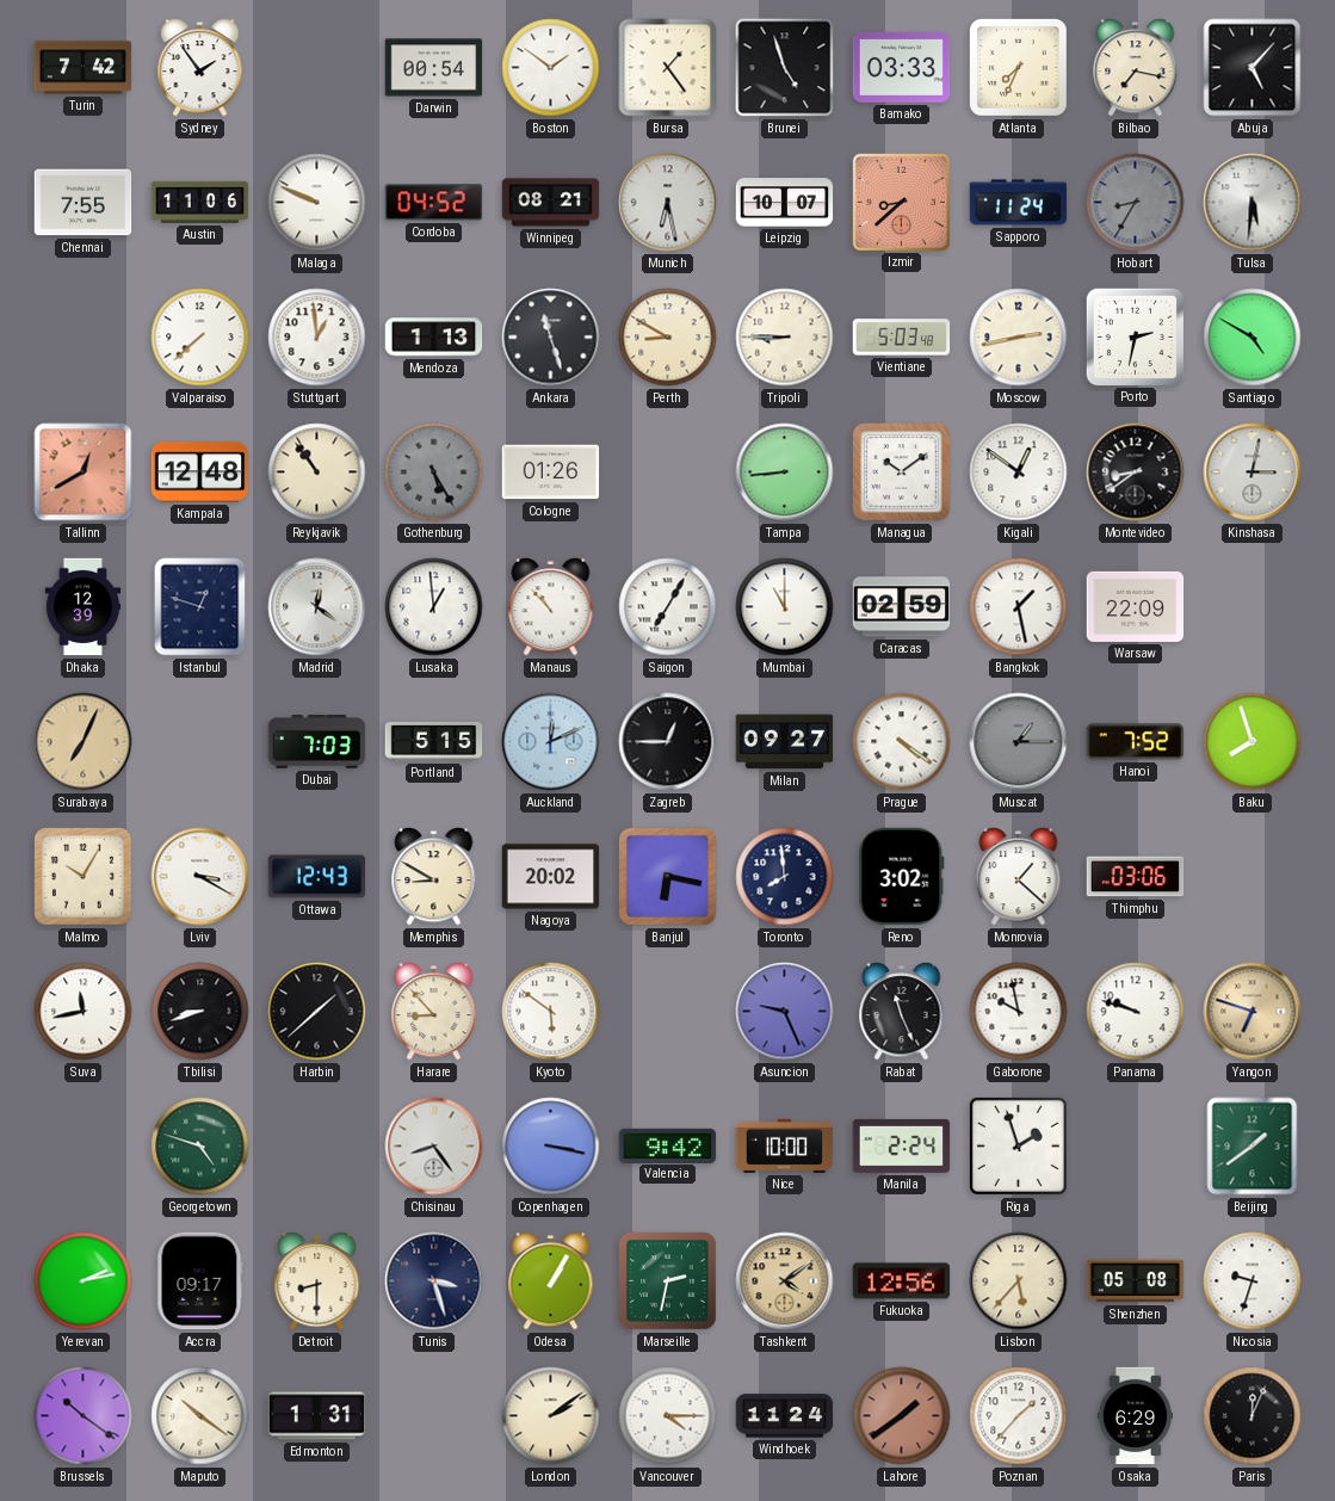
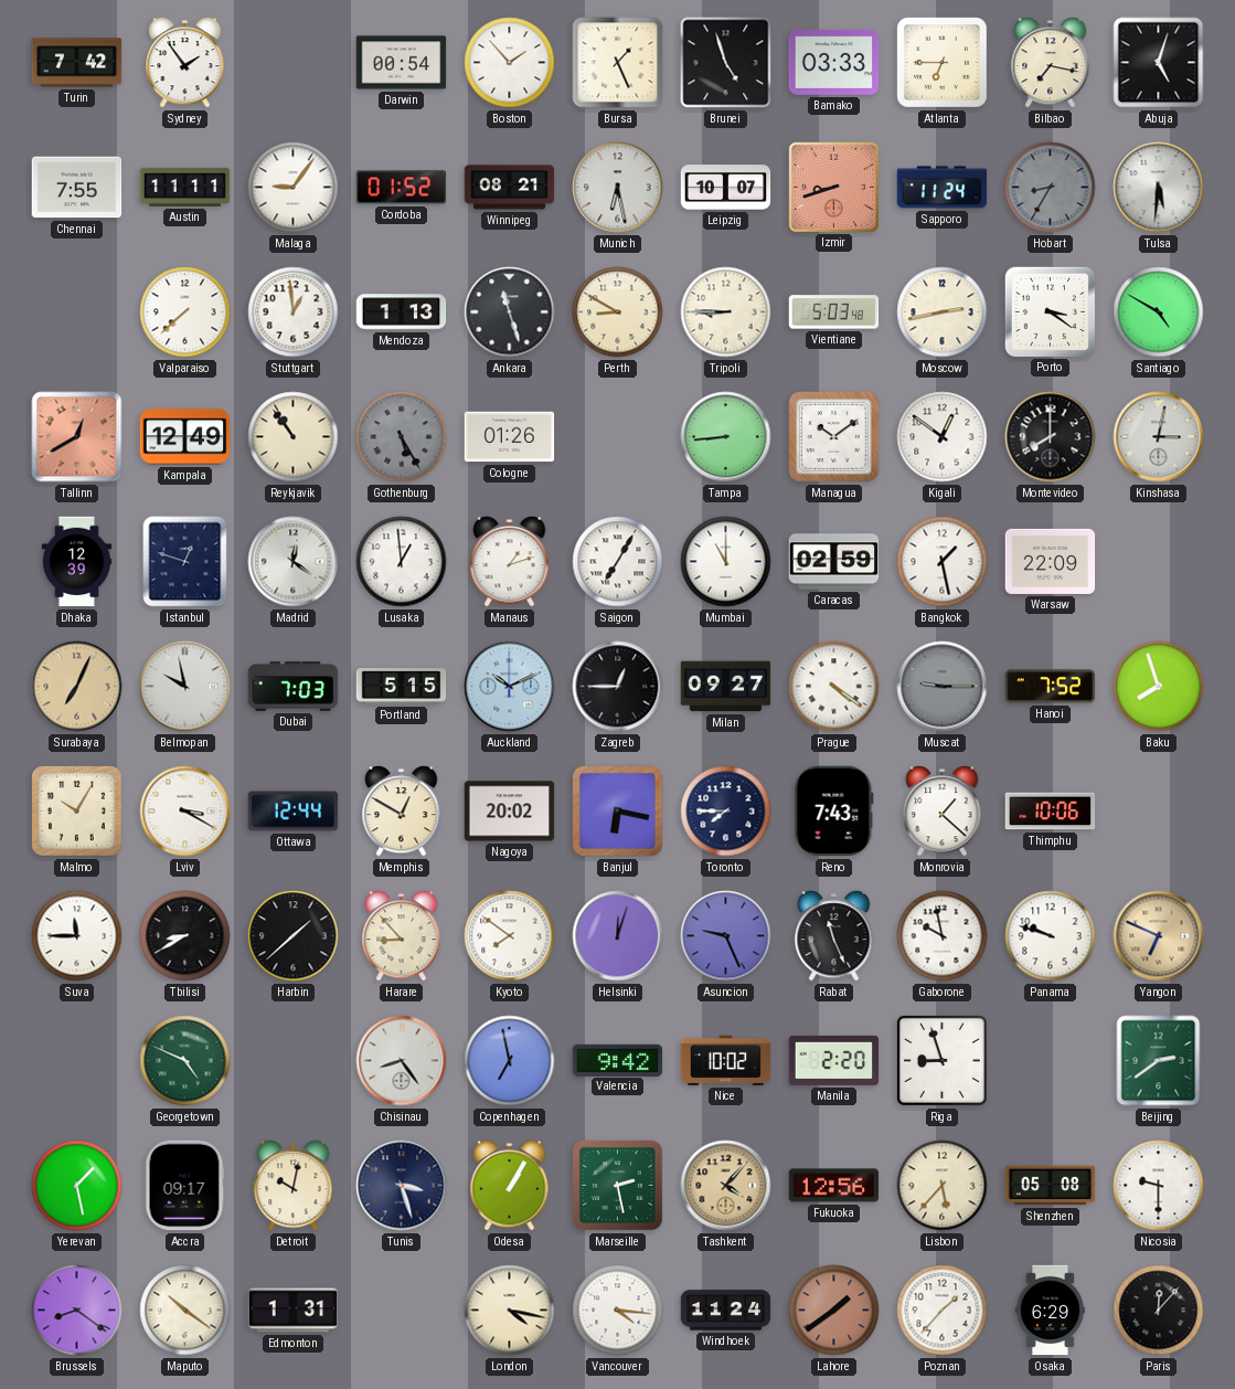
Boston: 1:51 -> 1:53 (510, 63)
Bursa: 1:24 -> 1:26 (618, 63)
Atlanta: 7:34 -> 6:45 (943, 63)
Abuja: 5:07 -> 5:03 (1159, 63)
Austin: 11:06 -> 11:11 (185, 187)
Malaga: 9:49 -> 9:06 (294, 188)
Cordoba: 04:52 -> 01:52 (402, 188)
Izmir: 8:38 -> 8:42 (833, 187)
Porto: 2:32 -> 3:21 (1050, 311)
Kampala: 12:48 -> 12:49 (185, 437)
Montevideo: 8:39 -> 8:00 (1051, 437)
Manaus: 10:53 -> 1:12 (510, 562)
Belmopan: none -> 9:58 (185, 687)
Auckland: 12:11 -> 10:11 (510, 687)
Muscat: 1:15 -> 9:15 (943, 687)
Ottawa: 12:43 -> 12:44 (294, 812)
Memphis: 8:50 -> 12:50 (402, 812)
Toronto: 7:59 -> 7:45 (726, 812)
Reno: 3:02 -> 7:43 (834, 812)
Thimphu: 03:06 -> 10:06 (1051, 812)
Suva: 11:43 -> 11:45 (77, 936)
Tbilisi: 8:42 -> 8:40 (185, 936)
Kyoto: 5:51 -> 7:51 (510, 936)
Helsinki: none -> 12:03 (618, 936)
Yangon: 6:48 -> 6:49 (1159, 936)
Georgetown: 4:48 -> 4:49 (185, 1061)
Copenhagen: 3:17 -> 6:58 (510, 1061)
Nice: 10:00 -> 10:02 (726, 1060)
Manila: 2:24 -> 2:20 (834, 1060)
Riga: 1:57 -> 8:57 (941, 1060)
Beijing: 1:39 -> 2:39 (1159, 1061)
Yerevan: 2:13 -> 1:28 (77, 1186)
Detroit: 8:30 -> 10:02 (294, 1186)
Marseille: 2:32 -> 2:28 (618, 1186)
Tashkent: 4:09 -> 4:07 (726, 1186)
Nicosia: 9:33 -> 9:30 (1159, 1186)
Brussels: 10:21 -> 8:21 (77, 1311)
London: 2:09 -> 4:17 (510, 1311)
Vancouver: 4:15 -> 4:16 (618, 1311)
Paris: 12:04 -> 12:07 (1159, 1311)
